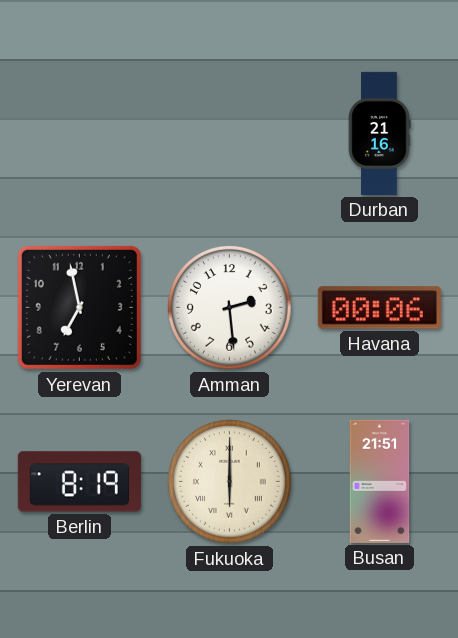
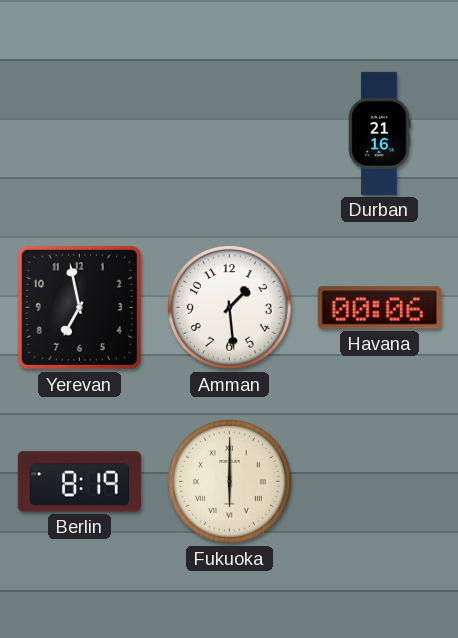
Amman: 2:29 -> 1:29 (229, 307)
Busan: 21:51 -> none (380, 481)
